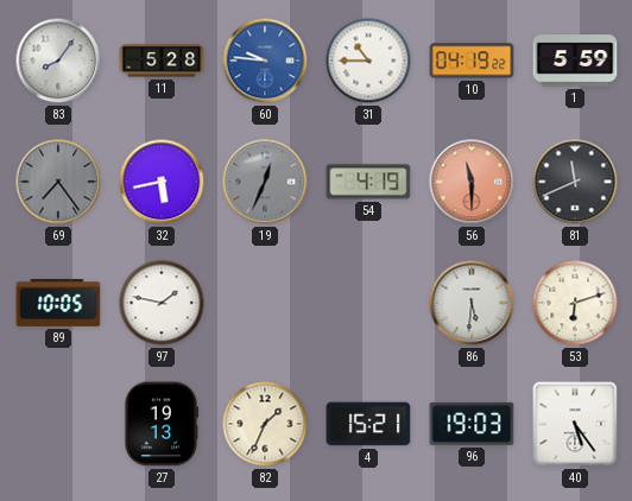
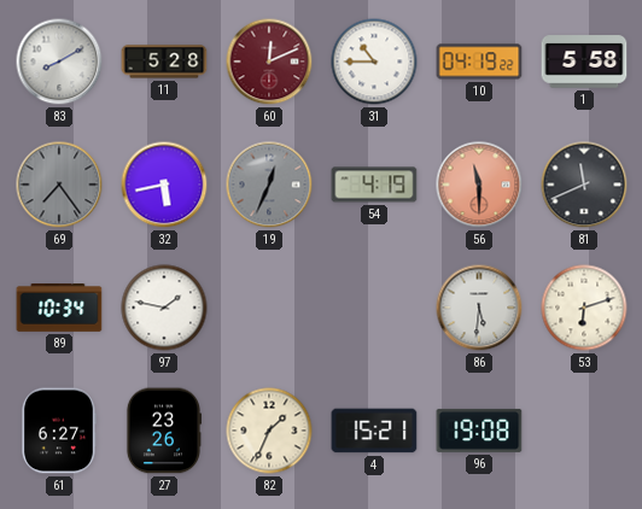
83: 8:06 -> 8:10 (59, 62)
60: 9:46 -> 12:11 (269, 62)
60 dial: blue -> burgundy (269, 62)
1: 5:59 -> 5:58 (584, 62)
89: 10:05 -> 10:34 (59, 308)
61: none -> 6:27 (58, 431)
27: 19:13 -> 23:26 (164, 431)
96: 19:03 -> 19:08 (479, 431)
40: 5:24 -> none (575, 424)
